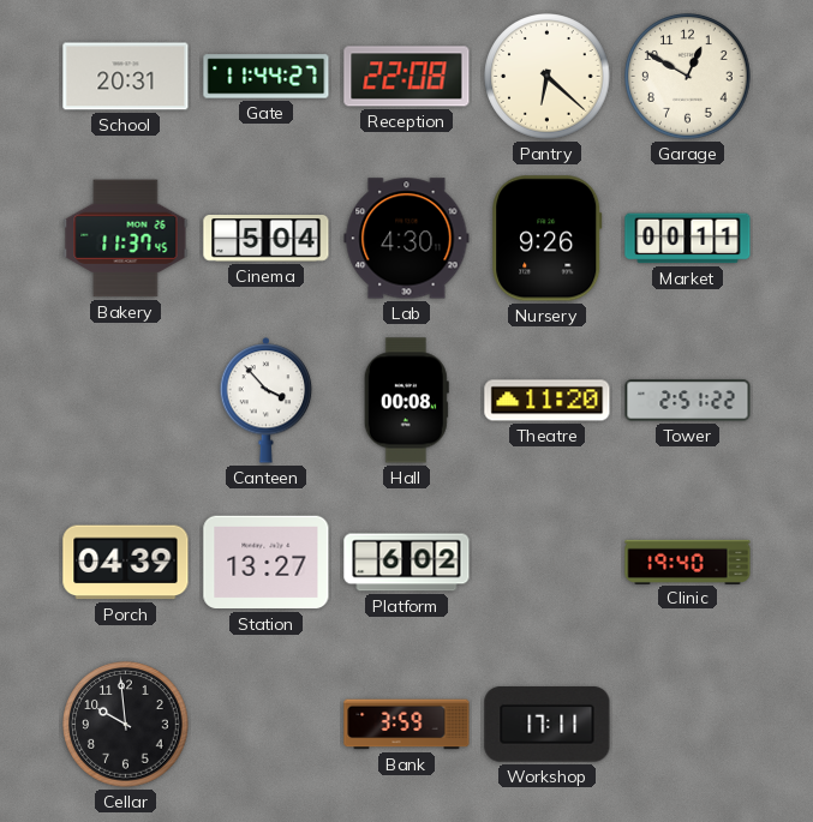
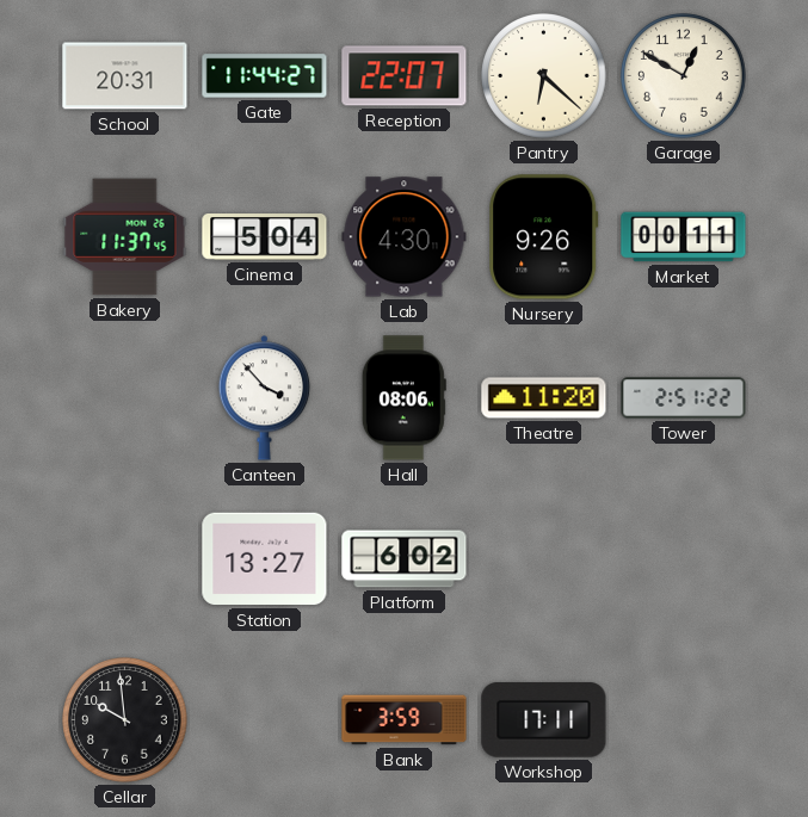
Reception: 22:08 -> 22:07 (405, 76)
Hall: 00:08 -> 08:06 (403, 398)
Porch: 04:39 -> none (126, 563)
Clinic: 19:40 -> none (688, 562)
